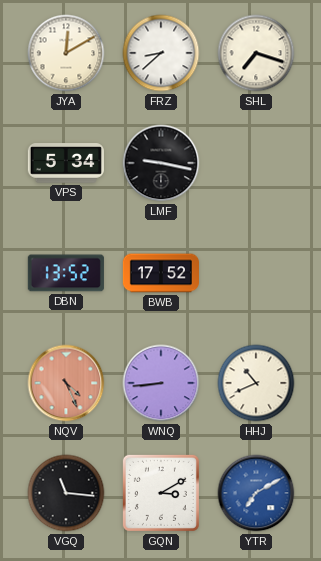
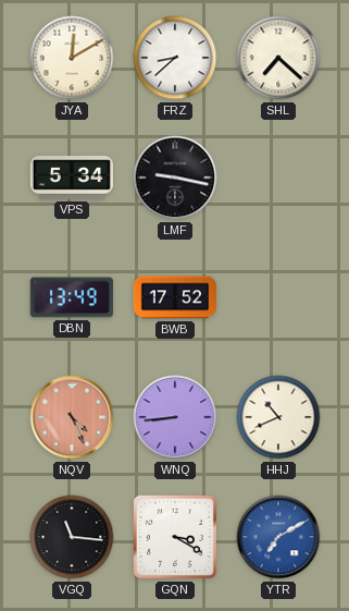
SHL: 7:18 -> 7:22 (278, 58)
DBN: 13:52 -> 13:49 (72, 297)
GQN: 3:10 -> 3:20 (175, 537)
